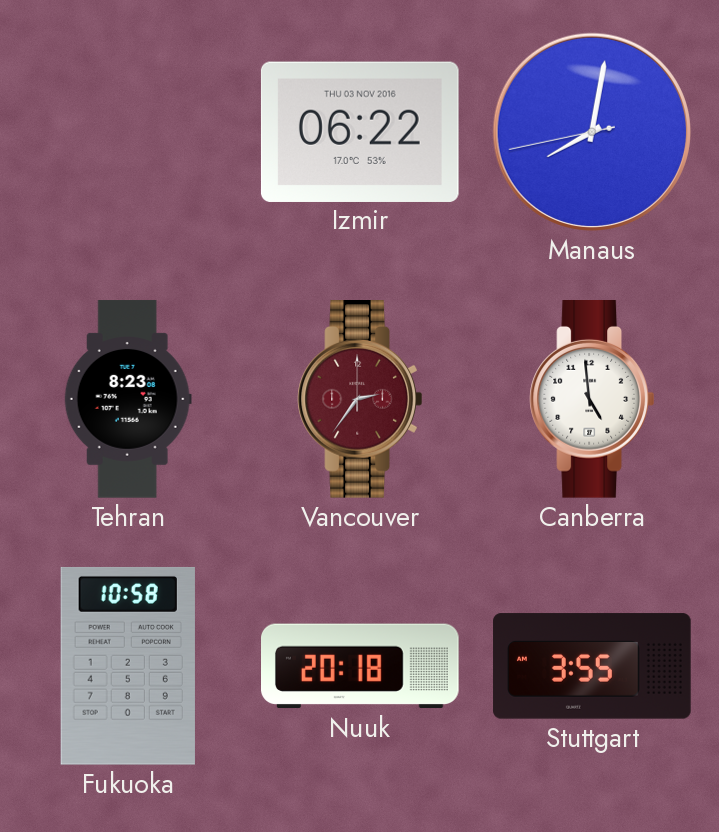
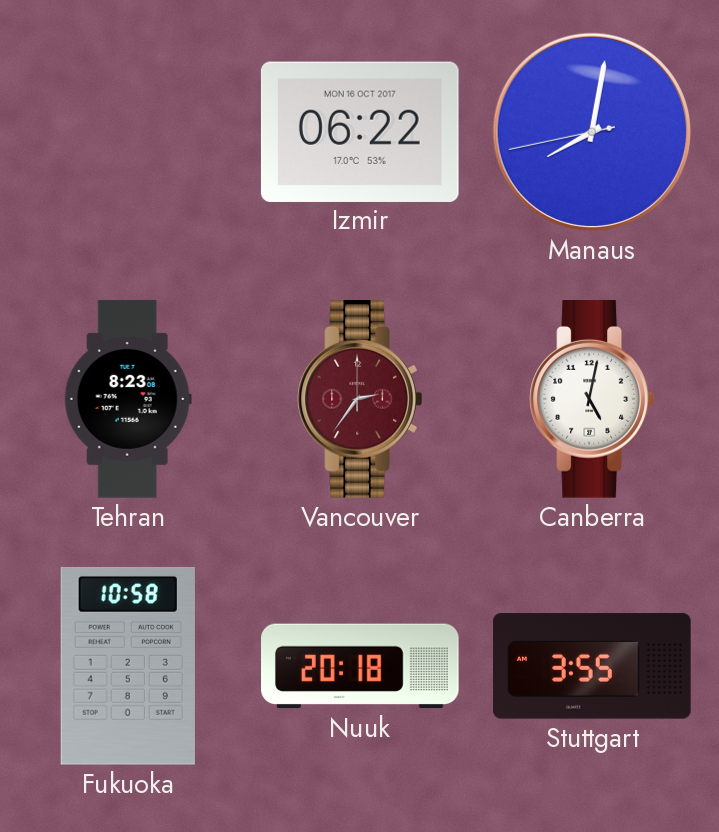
Izmir date: THU 03 NOV 2016 -> MON 16 OCT 2017 (360, 131)
Canberra: 4:59 -> 5:02 (592, 400)
